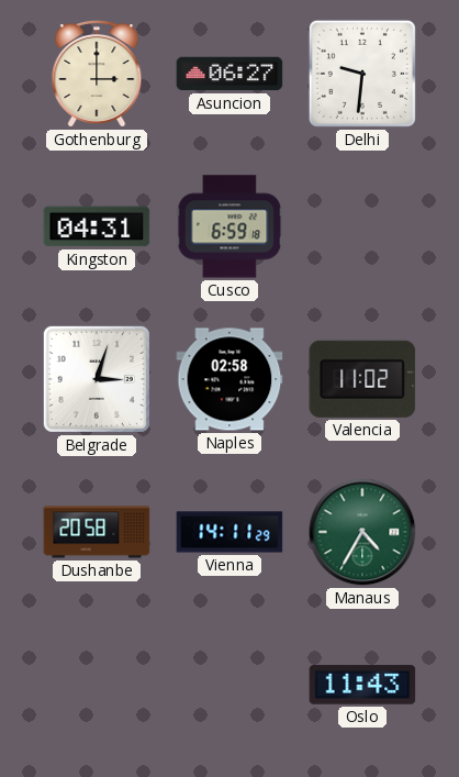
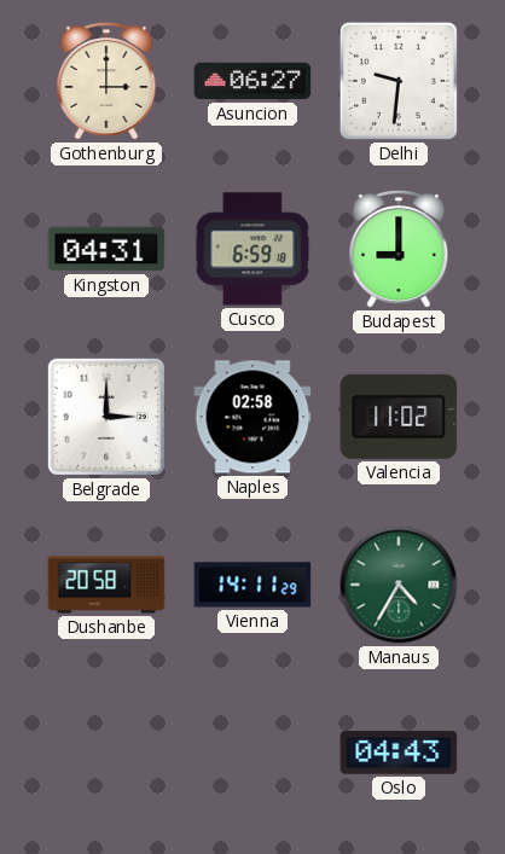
Budapest: none -> 9:00 (399, 250)
Belgrade: 3:03 -> 3:00 (106, 417)
Oslo: 11:43 -> 04:43 (399, 753)
